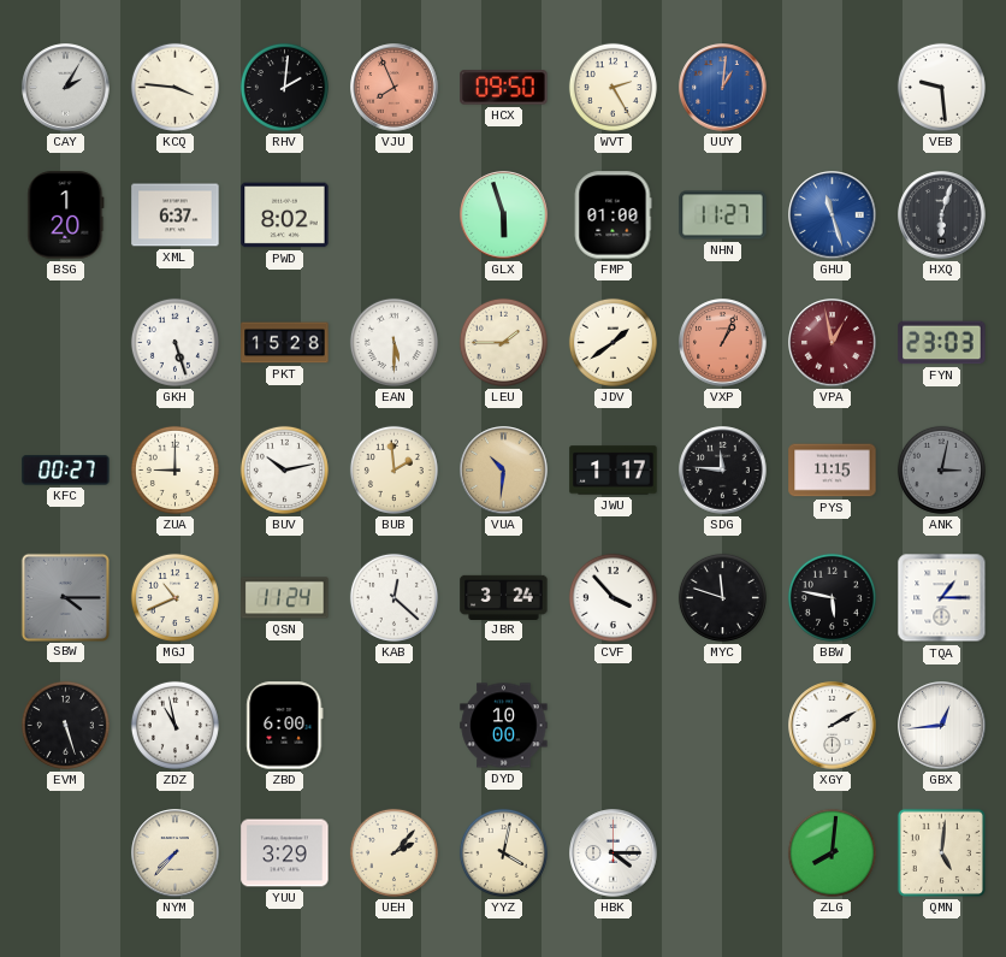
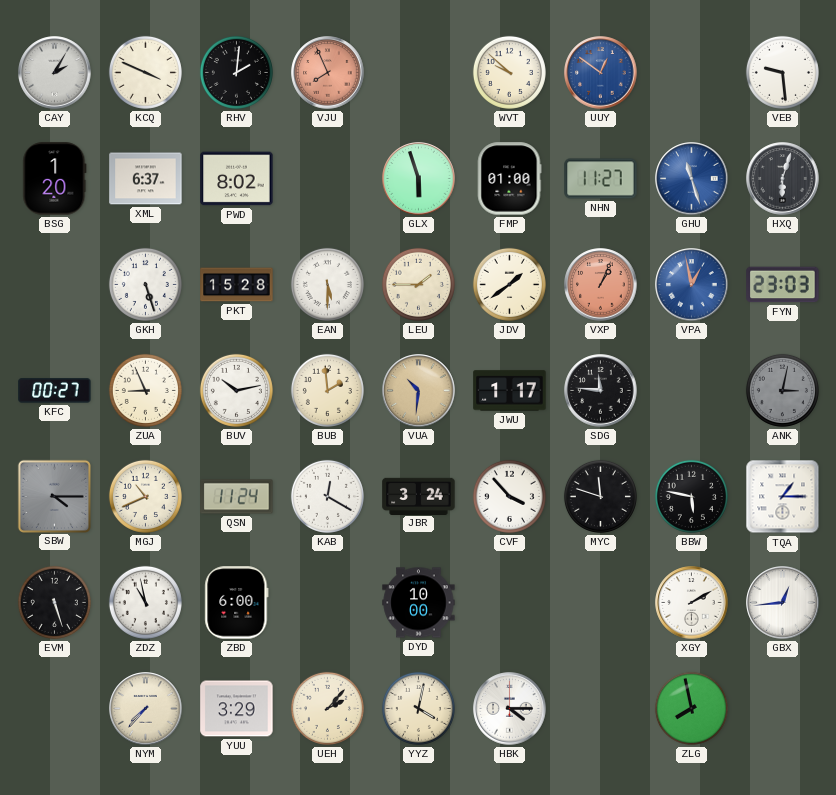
KCQ: 3:46 -> 3:49 (145, 72)
HCX: 09:50 -> none (504, 88)
WVT: 2:25 -> 9:52 (509, 72)
UUY: 1:01 -> 12:51 (601, 73)
VPA dial: burgundy -> blue (692, 285)
ZUA: 9:00 -> 8:56 (145, 390)
PYS: 11:15 -> none (833, 471)
KAB: 12:22 -> 12:20 (327, 496)
ZLG: 8:01 -> 7:58 (691, 708)
QMN: 5:01 -> none (941, 852)
